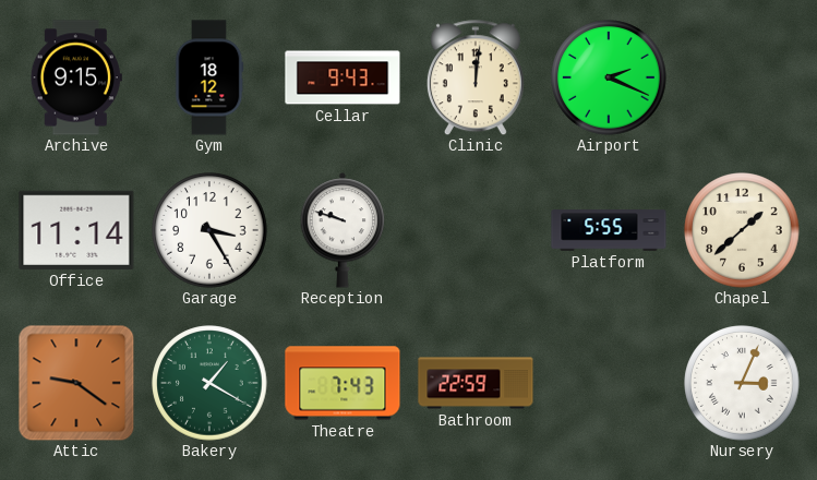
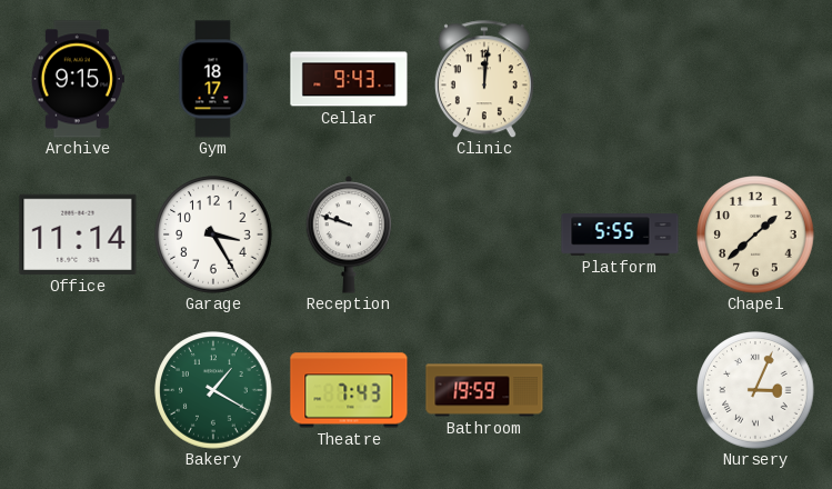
Gym: 18:12 -> 18:17 (213, 79)
Airport: 2:19 -> none (609, 77)
Attic: 9:21 -> none (76, 383)
Bathroom: 22:59 -> 19:59 (484, 390)
